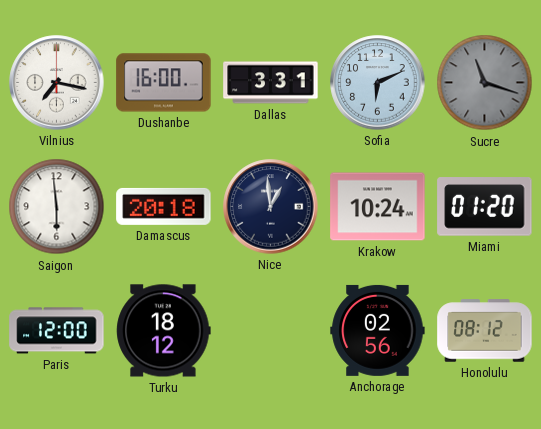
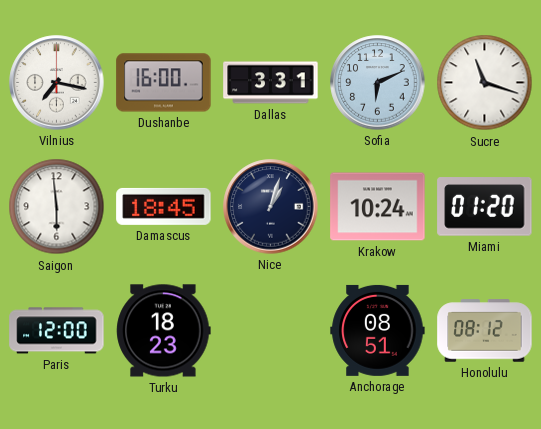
Sucre dial: grey -> white (485, 83)
Damascus: 20:18 -> 18:45 (164, 206)
Nice: 12:59 -> 1:03 (271, 207)
Turku: 18:12 -> 18:23 (164, 331)
Anchorage: 02:56 -> 08:51 (378, 330)
